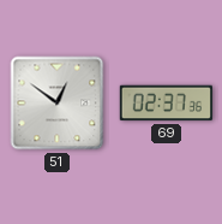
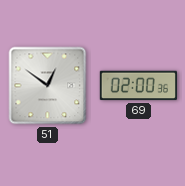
69: 02:37 -> 02:00 (138, 86)
